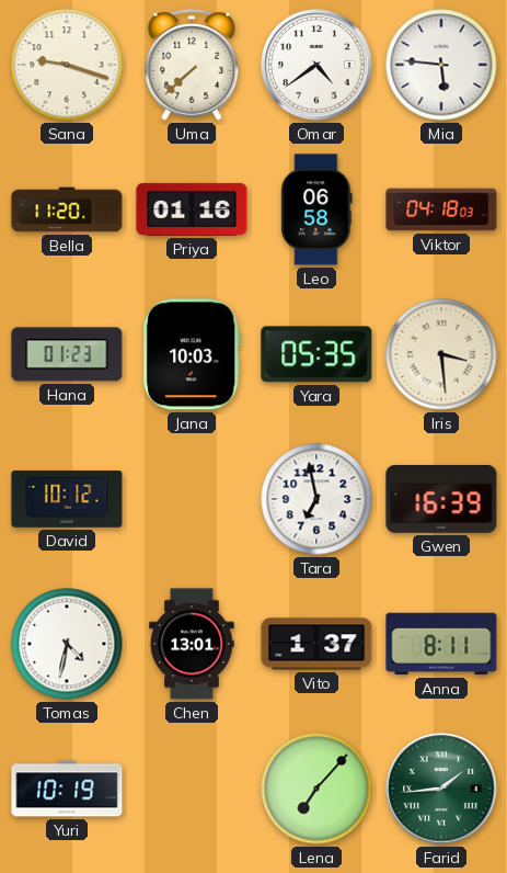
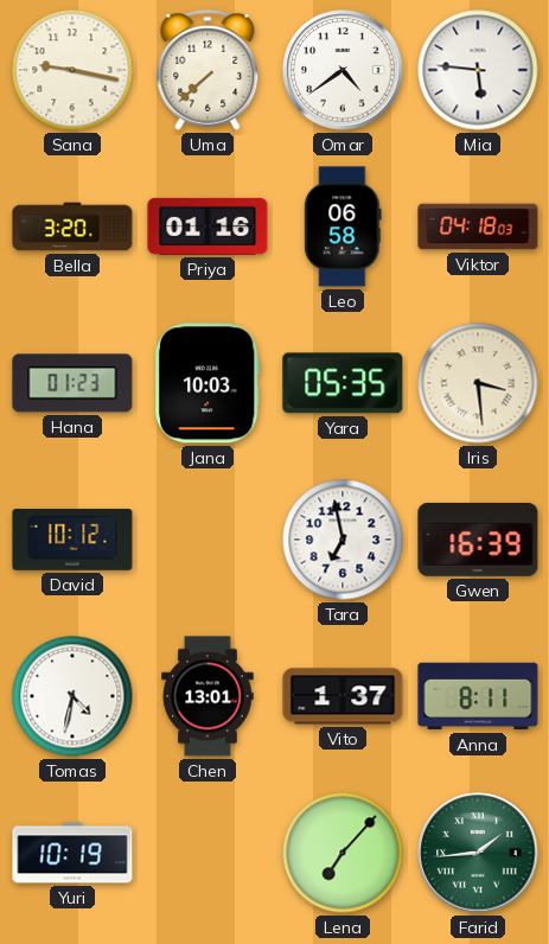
Sana: 9:18 -> 9:17 (72, 70)
Bella: 11:20 -> 3:20 (72, 227)
